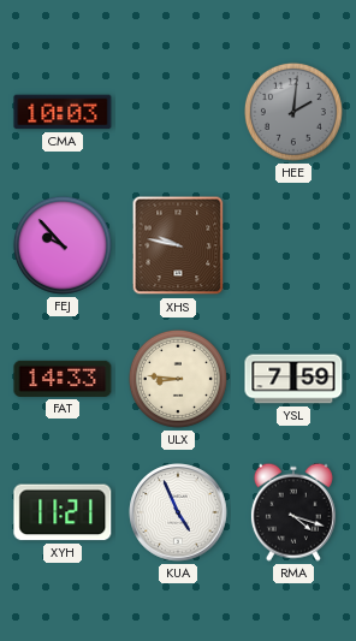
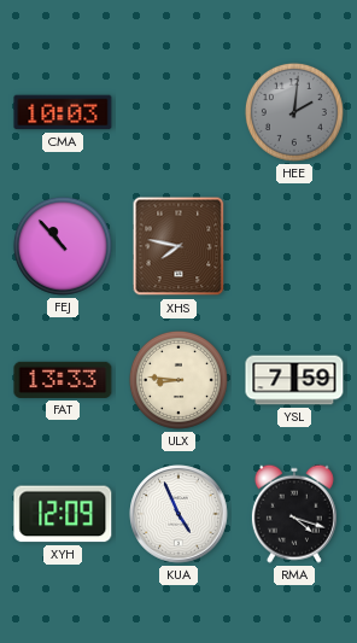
FEJ: 9:53 -> 10:53 (63, 246)
XHS: 9:47 -> 7:47 (178, 246)
FAT: 14:33 -> 13:33 (63, 380)
XYH: 11:21 -> 12:09 (63, 514)
